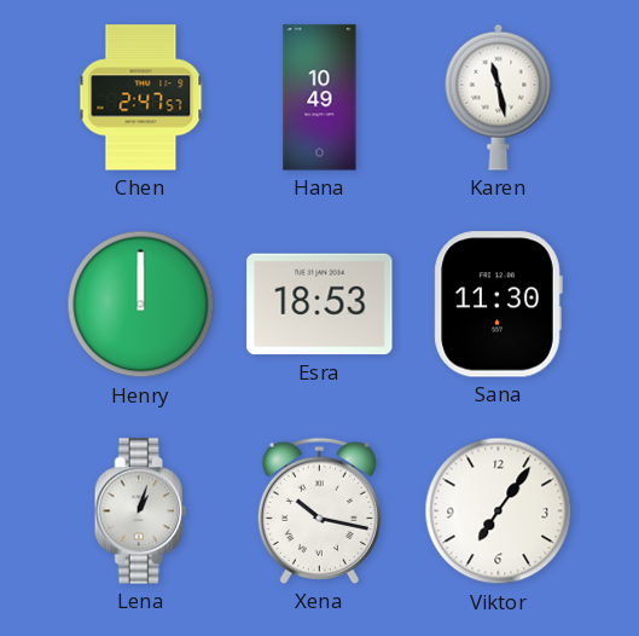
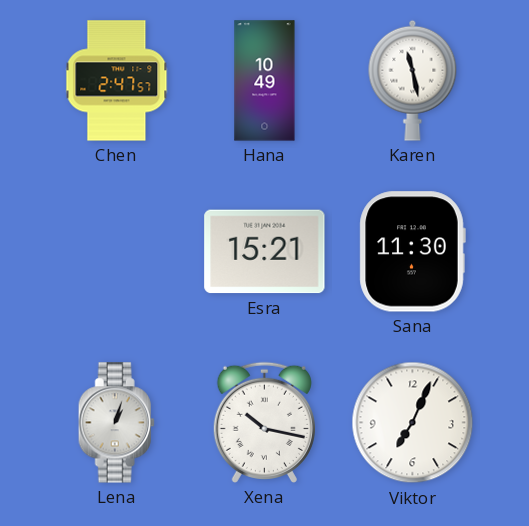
Henry: 12:00 -> none (141, 305)
Esra: 18:53 -> 15:21 (265, 252)
Viktor: 7:06 -> 7:04 (413, 423)
